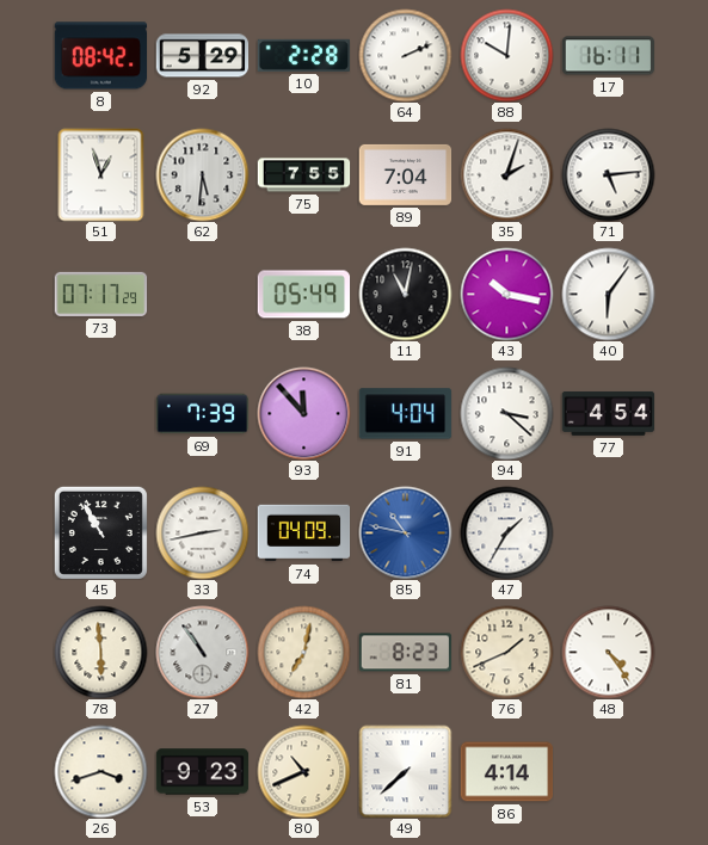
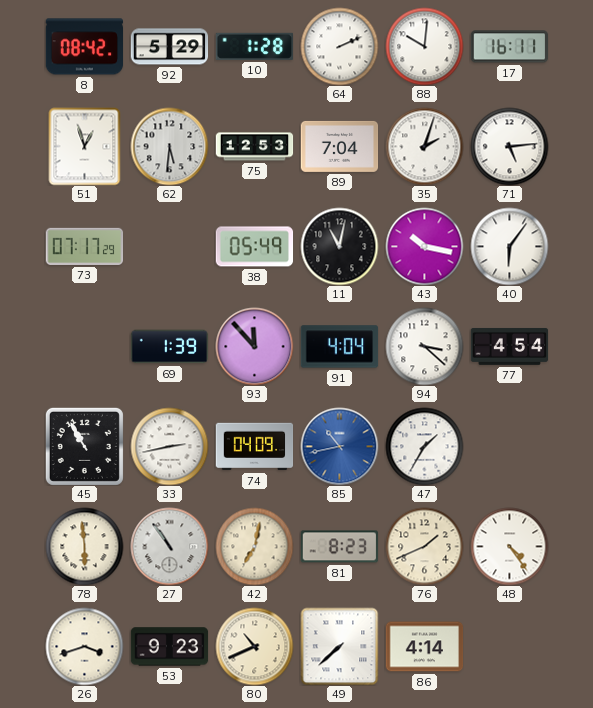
10: 2:28 -> 1:28 (254, 46)
75: 7:55 -> 12:53 (254, 147)
69: 7:39 -> 1:39 (169, 347)
85: 10:47 -> 10:43 (339, 446)
